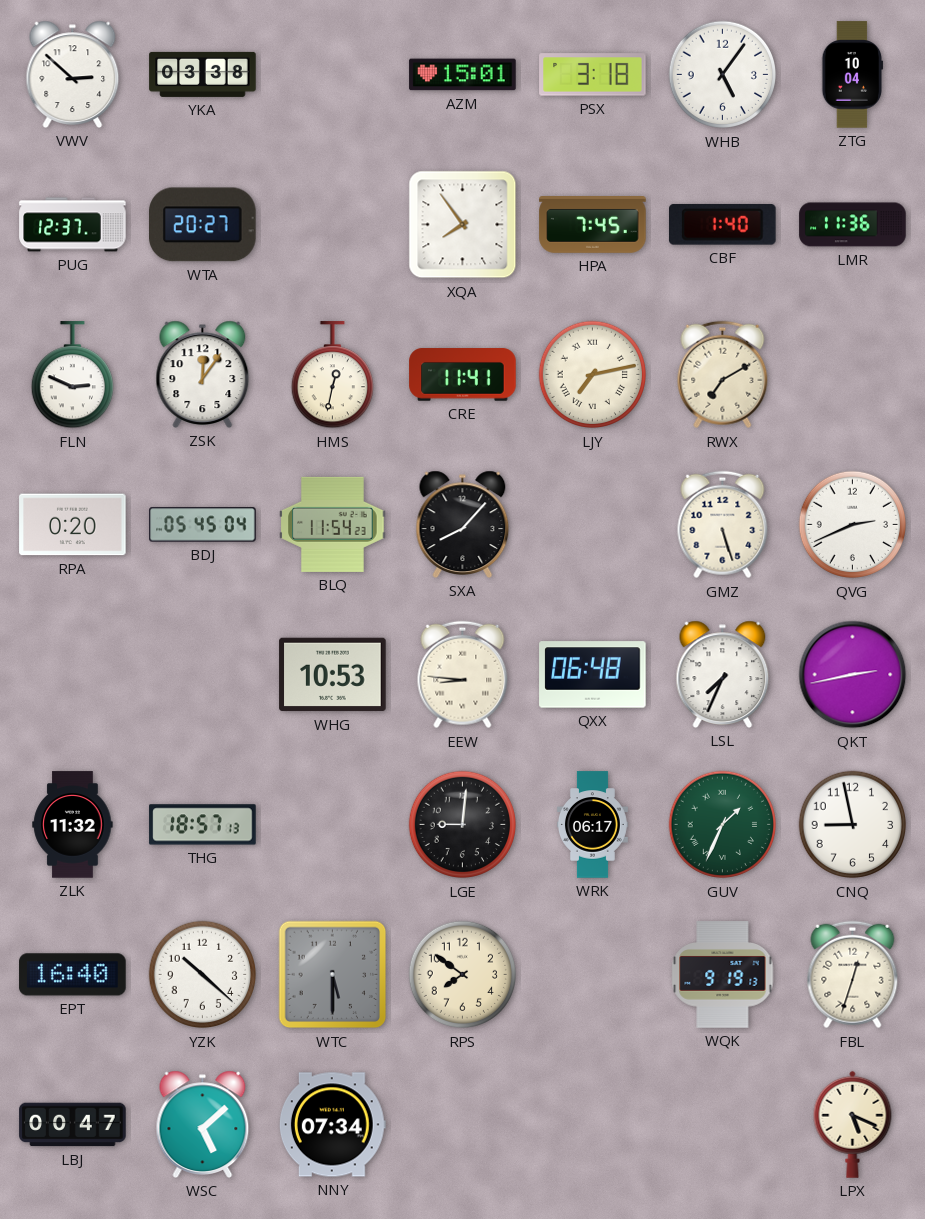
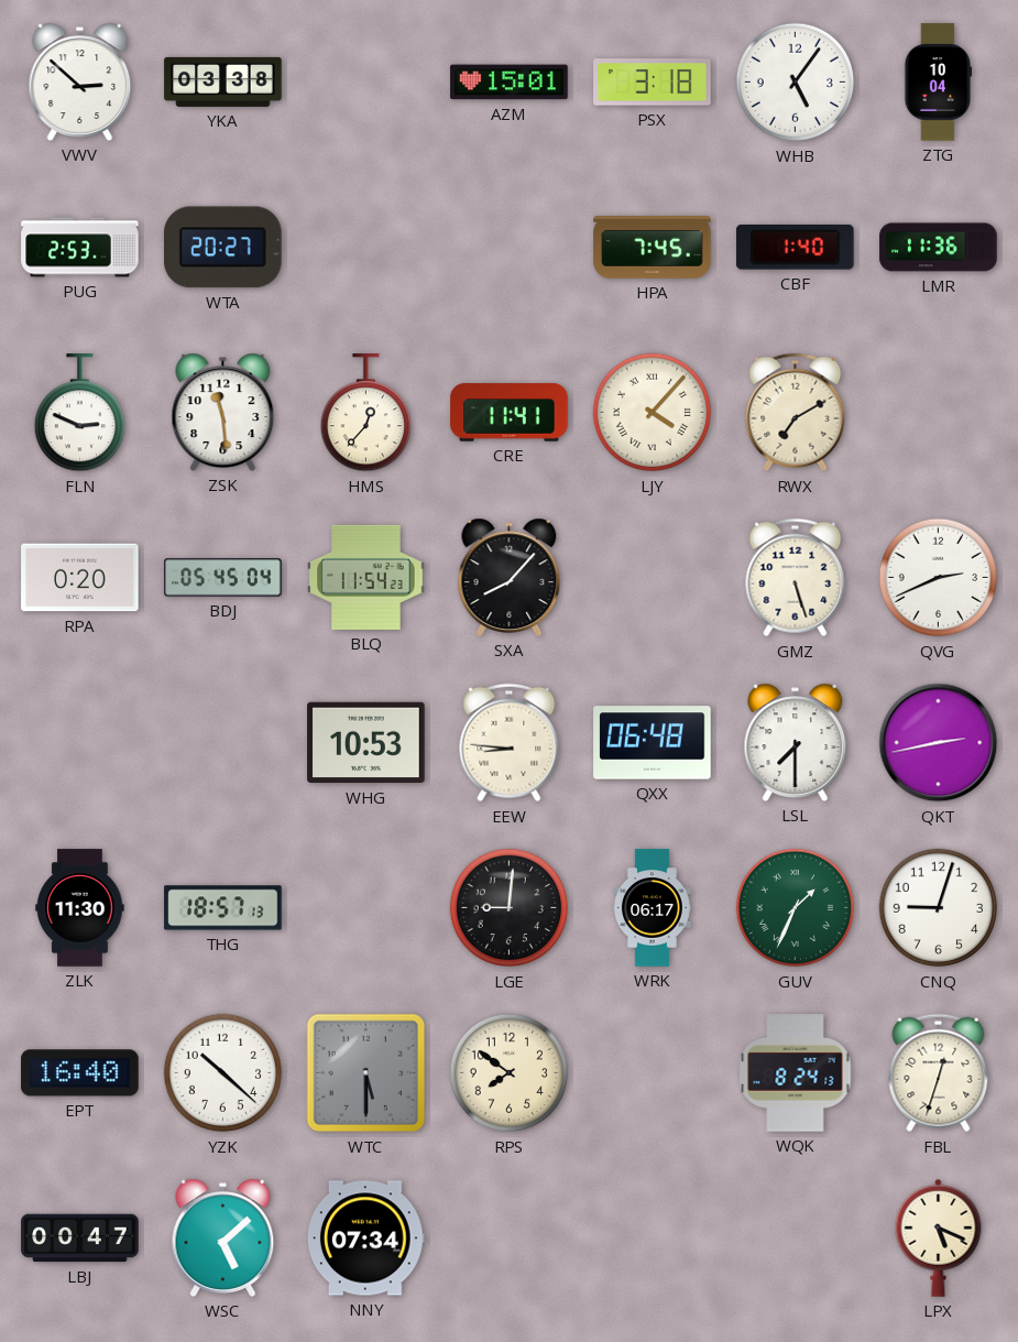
PUG: 12:37 -> 2:53 (80, 248)
XQA: 7:54 -> none (463, 225)
ZSK: 12:06 -> 11:29 (223, 412)
HMS: 12:32 -> 12:37 (365, 413)
LJY: 7:13 -> 4:07 (653, 413)
LSL: 7:34 -> 7:30 (796, 742)
ZLK: 11:32 -> 11:30 (80, 908)
CNQ: 8:58 -> 9:03 (939, 908)
WQK: 9:19 -> 8:24 (796, 1073)
